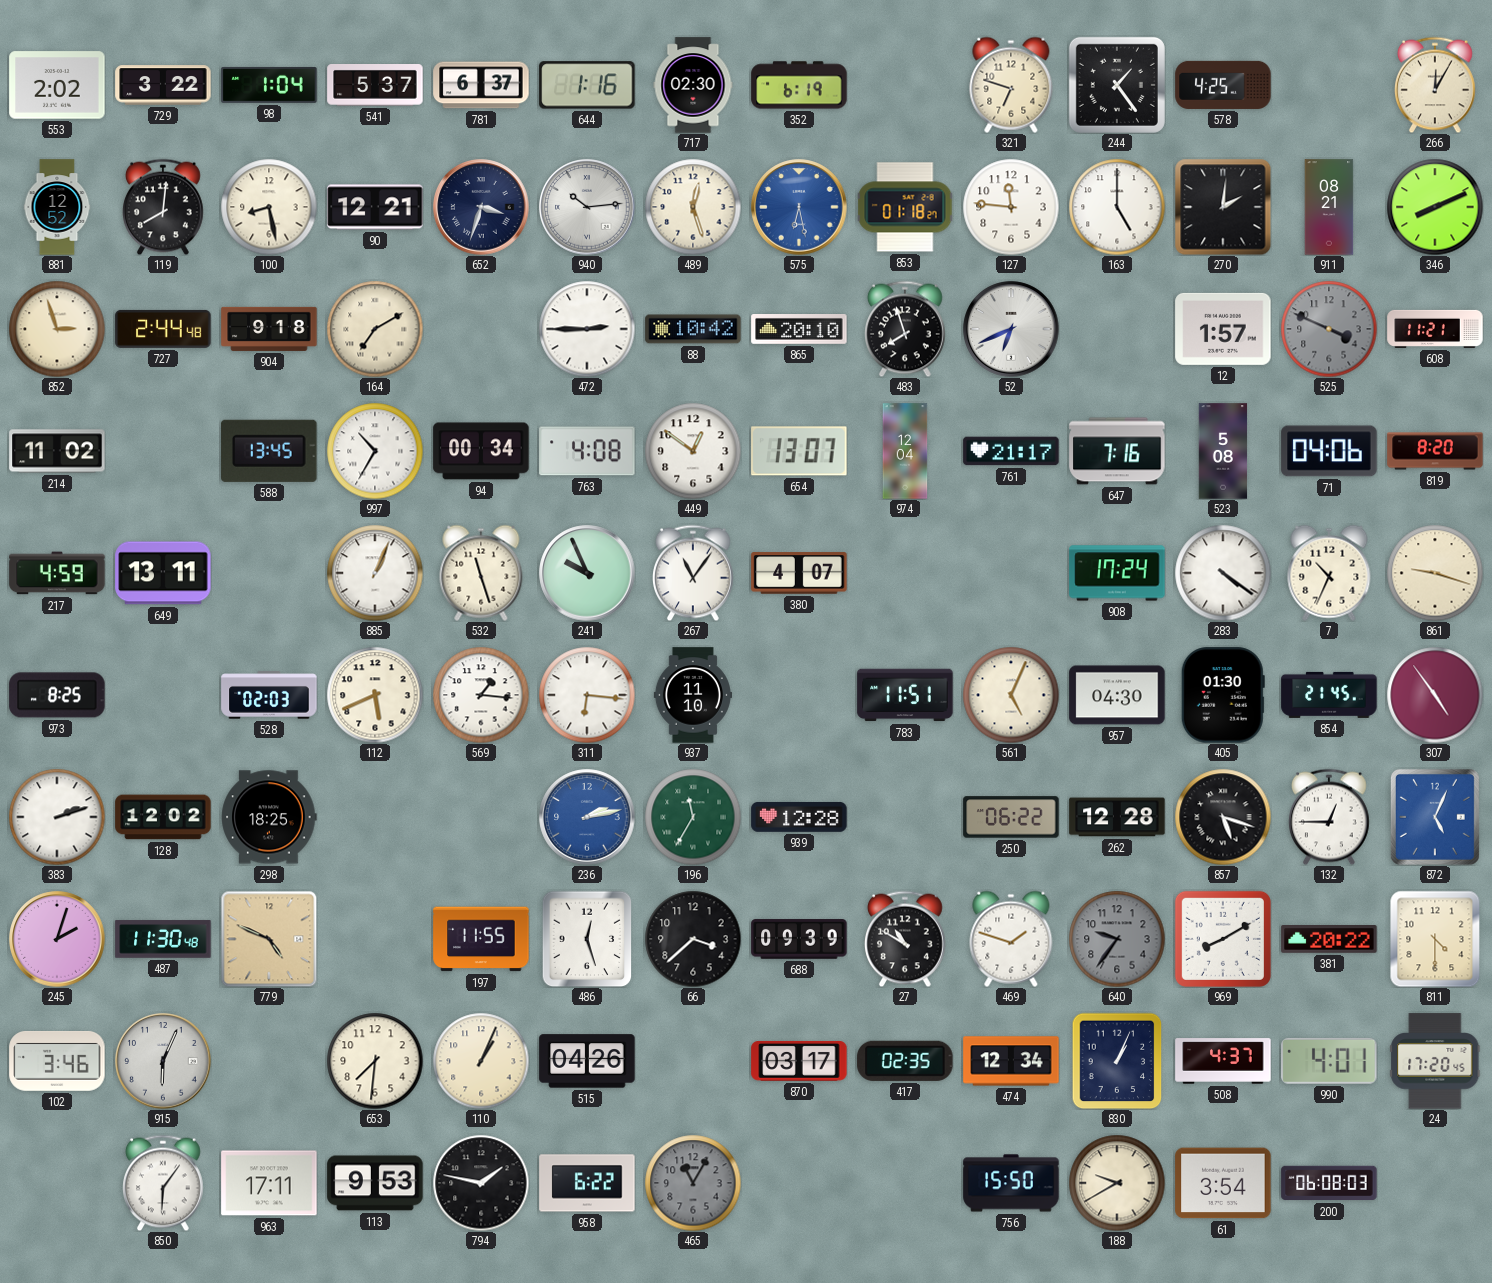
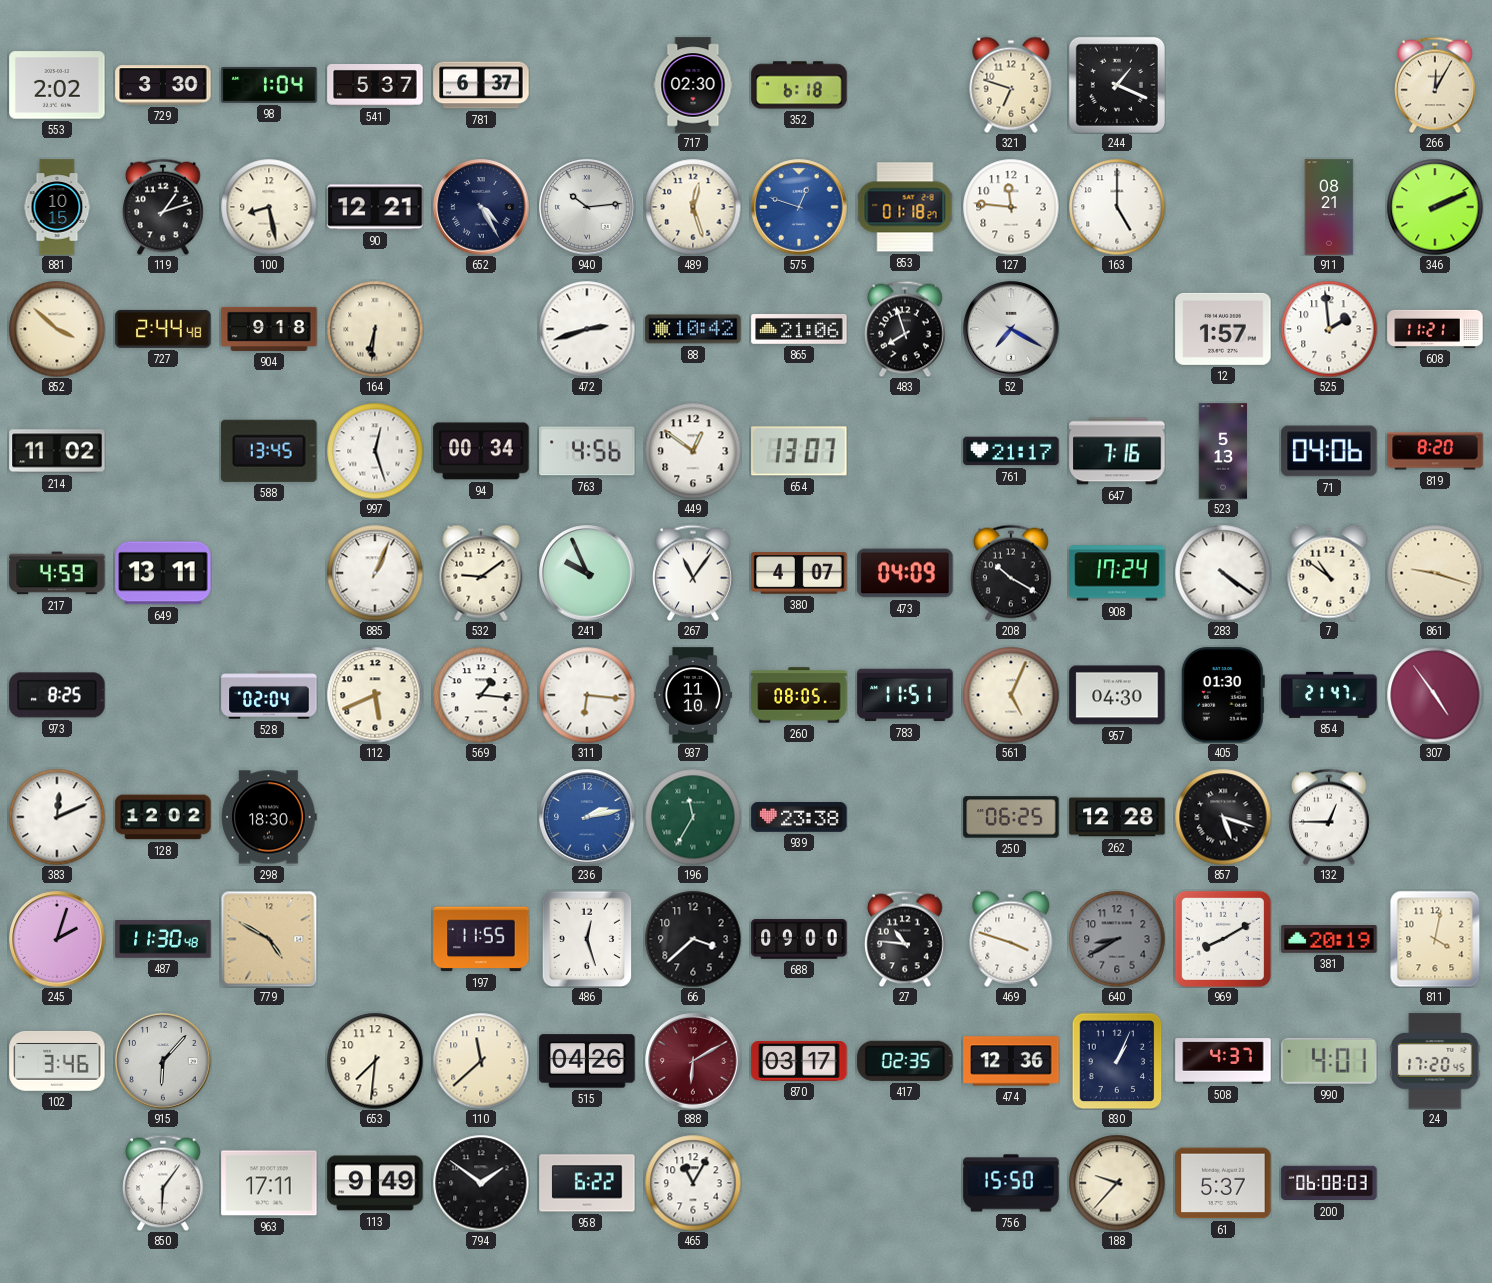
729: 3:22 -> 3:30 (163, 85)
644: 1:16 -> none (587, 85)
352: 6:19 -> 6:18 (799, 85)
244: 1:24 -> 1:19 (1117, 85)
578: 4:25 -> none (1223, 85)
881: 12:52 -> 10:15 (57, 207)
119: 8:01 -> 1:12 (164, 207)
652: 3:33 -> 4:25 (481, 207)
575: 6:28 -> 12:48 (799, 207)
270: 2:01 -> none (1223, 207)
346: 8:11 -> 2:11 (1435, 207)
852: 2:57 -> 3:52 (57, 329)
164: 7:10 -> 6:31 (375, 329)
472: 2:45 -> 2:42 (587, 329)
865: 20:10 -> 21:06 (799, 330)
52: 6:41 -> 7:20 (1011, 329)
525: 3:49 -> 1:59 (1329, 329)
525 dial: grey -> white (1329, 329)
997: 10:35 -> 12:27 (375, 451)
763: 4:08 -> 4:56 (587, 451)
974: 12:04 -> none (905, 451)
523: 5:08 -> 5:13 (1223, 451)
532: 11:27 -> 9:09 (481, 573)
473: none -> 04:09 (905, 573)
208: none -> 10:20 (1012, 573)
7: 10:34 -> 10:51 (1329, 573)
528: 02:03 -> 02:04 (269, 695)
260: none -> 08:05 (799, 695)
854: 21:45 -> 21:47 (1329, 695)
383: 2:12 -> 12:11 (57, 817)
298: 18:25 -> 18:30 (269, 817)
939: 12:28 -> 23:38 (799, 817)
250: 06:22 -> 06:25 (1011, 817)
872: 5:04 -> none (1435, 817)
779: 4:49 -> 4:50 (269, 939)
688: 09:39 -> 09:00 (799, 939)
27: 10:50 -> 10:46 (906, 939)
469: 1:48 -> 3:48 (1011, 939)
640: 9:36 -> 8:40 (1117, 939)
381: 20:22 -> 20:19 (1329, 940)
811: 4:30 -> 4:02 (1435, 939)
915: 6:04 -> 6:07 (163, 1061)
110: 1:04 -> 11:38 (481, 1061)
888: none -> 6:10 (693, 1061)
474: 12:34 -> 12:36 (1011, 1061)
113: 9:53 -> 9:49 (375, 1183)
794: 1:47 -> 1:51 (481, 1183)
465 dial: grey -> white (693, 1183)
188: 9:40 -> 9:37 (1117, 1183)
61: 3:54 -> 5:37 (1223, 1183)
